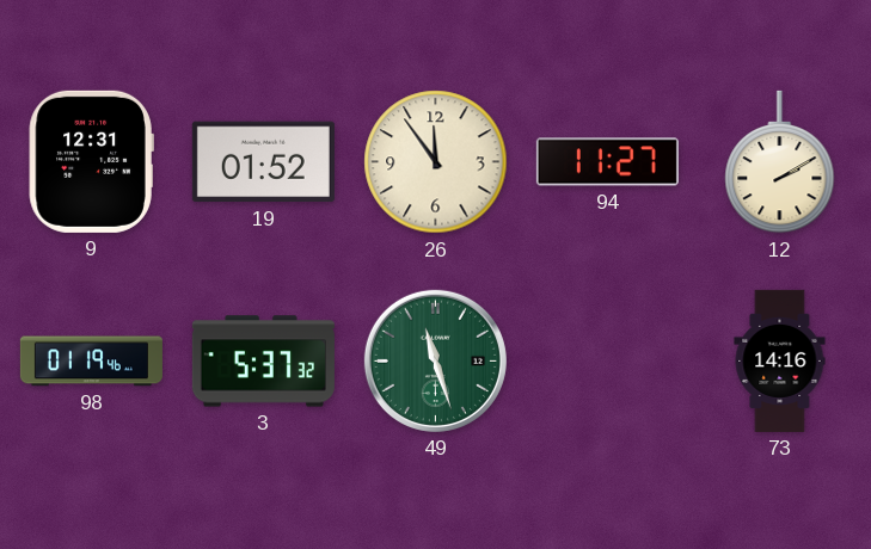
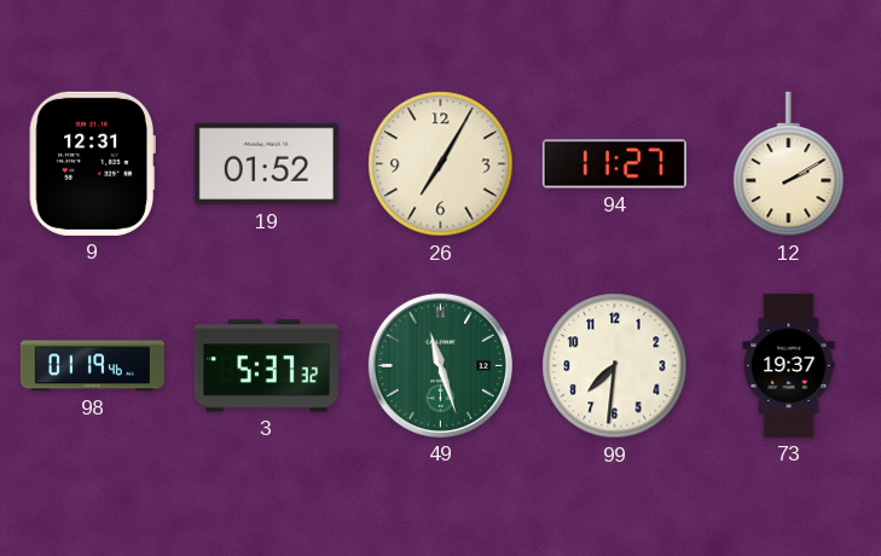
26: 11:54 -> 7:05 (441, 164)
99: none -> 7:31 (615, 366)
73: 14:16 -> 19:37 (789, 365)
